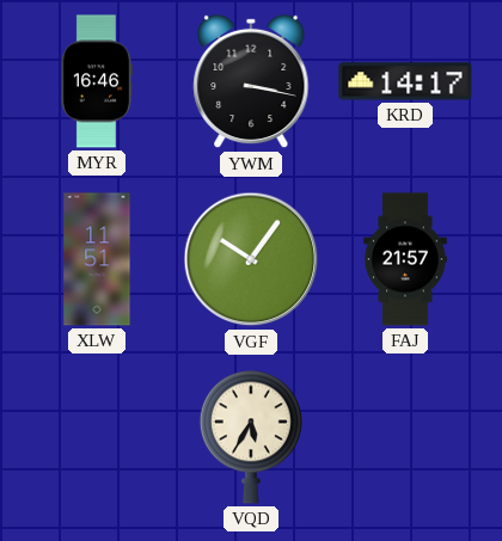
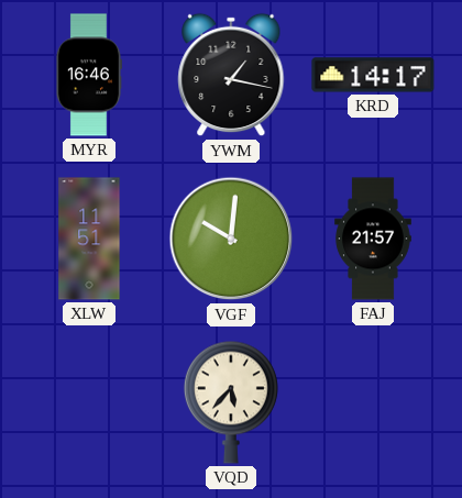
YWM: 3:17 -> 1:17 (231, 75)
VGF: 10:06 -> 10:01 (231, 239)
VQD: 5:35 -> 5:37 (231, 402)
